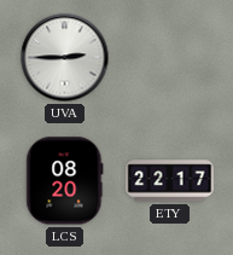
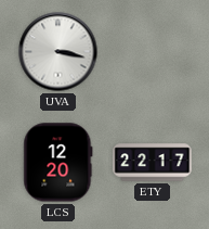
UVA: 2:45 -> 3:17 (58, 52)
LCS: 08:20 -> 12:20 (58, 163)
